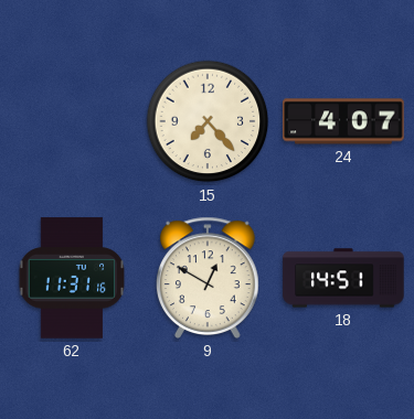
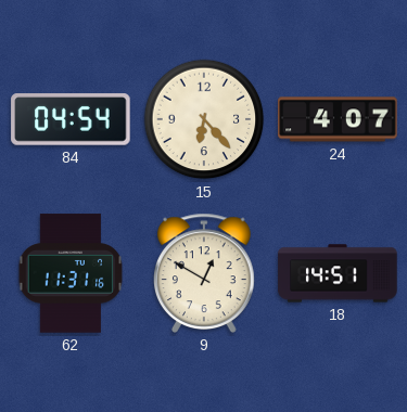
84: none -> 04:54 (71, 119)
15: 7:23 -> 6:23 (204, 119)
